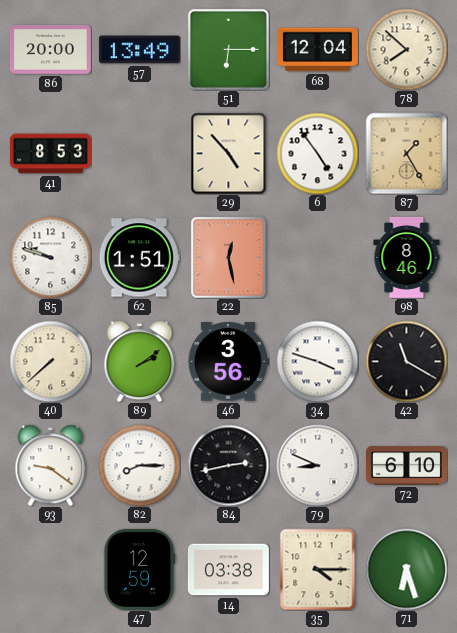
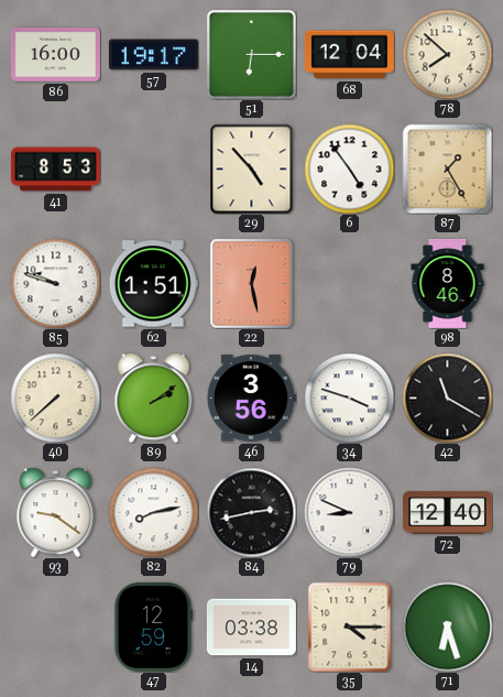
86: 20:00 -> 16:00 (55, 55)
57: 13:49 -> 19:17 (153, 55)
82: 8:15 -> 8:13 (153, 512)
72: 6:10 -> 12:40 (447, 513)
